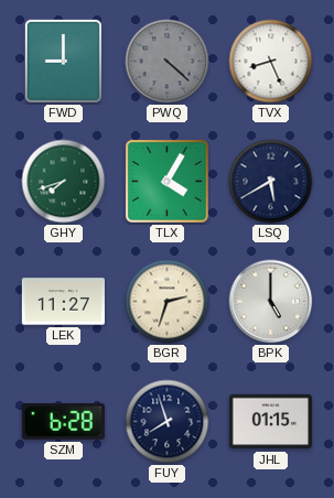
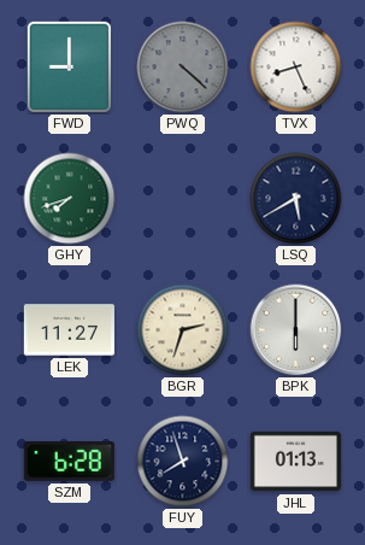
TLX: 4:05 -> none (166, 181)
BPK: 5:00 -> 6:00 (296, 330)
JHL: 01:15 -> 01:13 (295, 462)
